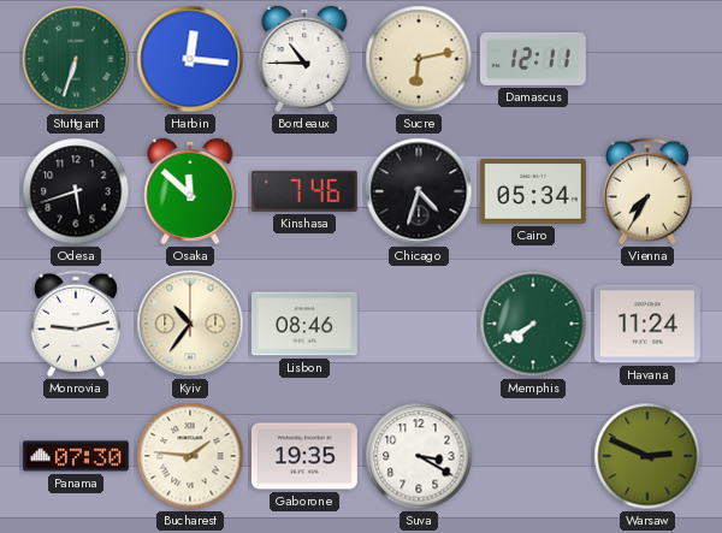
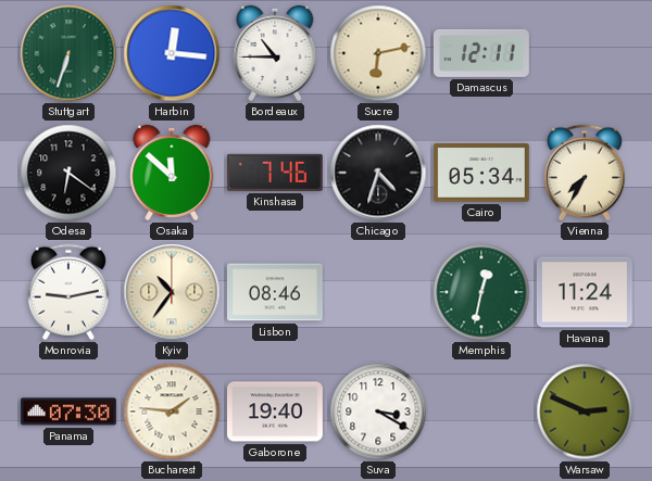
Odesa: 5:42 -> 6:21 (68, 173)
Memphis: 7:40 -> 12:32 (481, 292)
Gaborone: 19:35 -> 19:40 (275, 412)
